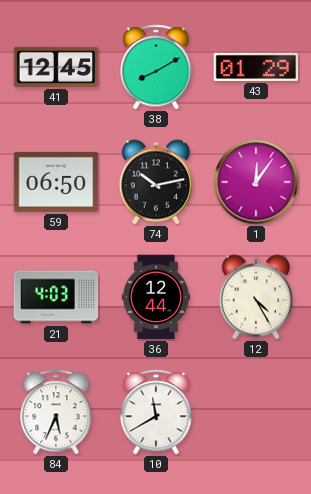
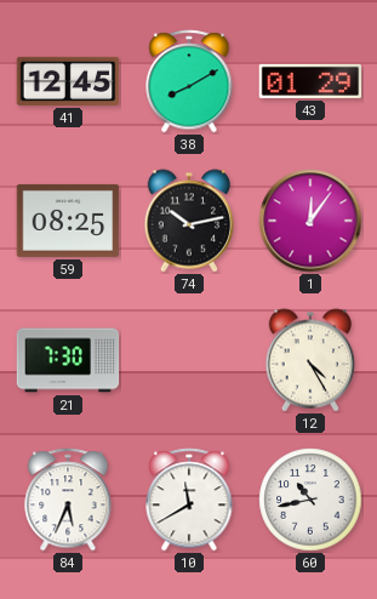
59: 06:50 -> 08:25 (68, 221)
21: 4:03 -> 7:30 (68, 360)
36: 12:44 -> none (156, 297)
60: none -> 10:43 (310, 500)
